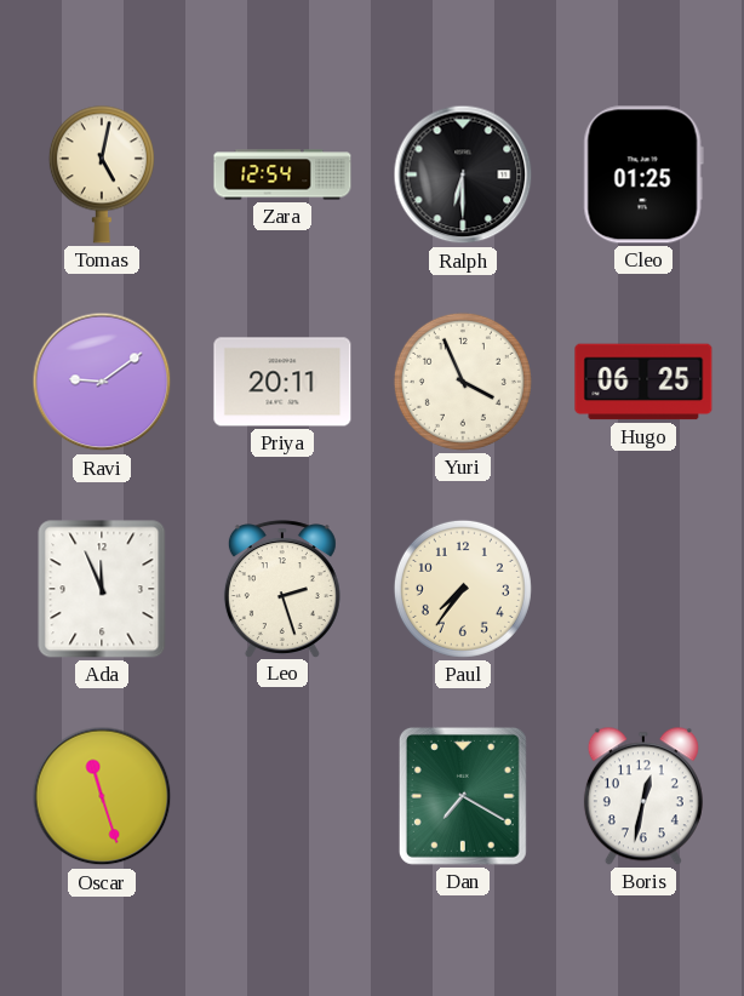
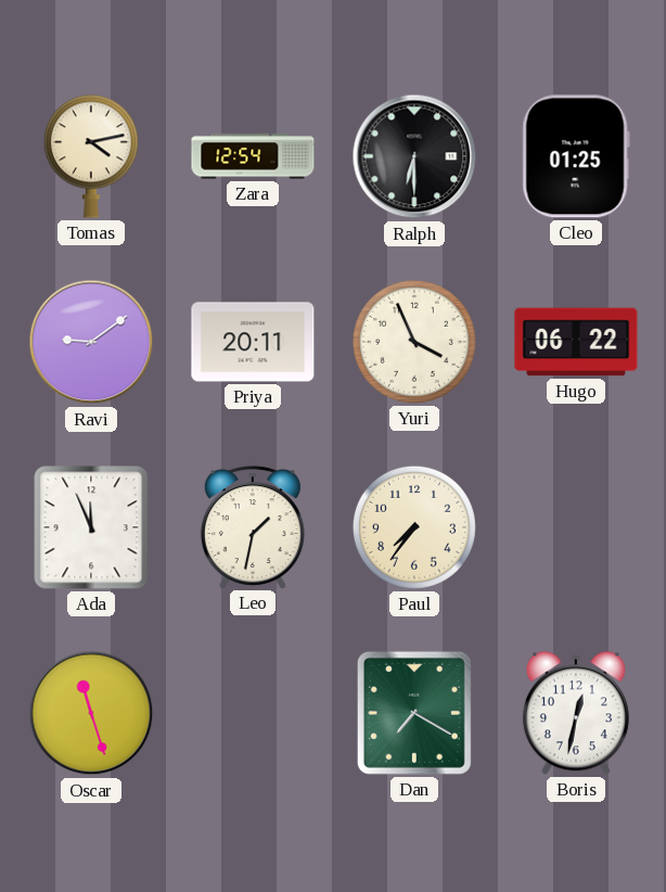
Tomas: 5:02 -> 4:13 (91, 156)
Hugo: 06:25 -> 06:22 (576, 342)
Leo: 2:27 -> 1:32 (253, 527)
